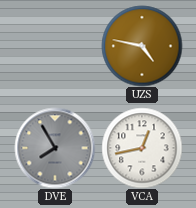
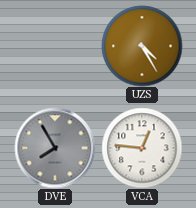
UZS: 4:47 -> 4:25 (142, 46)
VCA: 12:43 -> 12:46 (142, 148)
